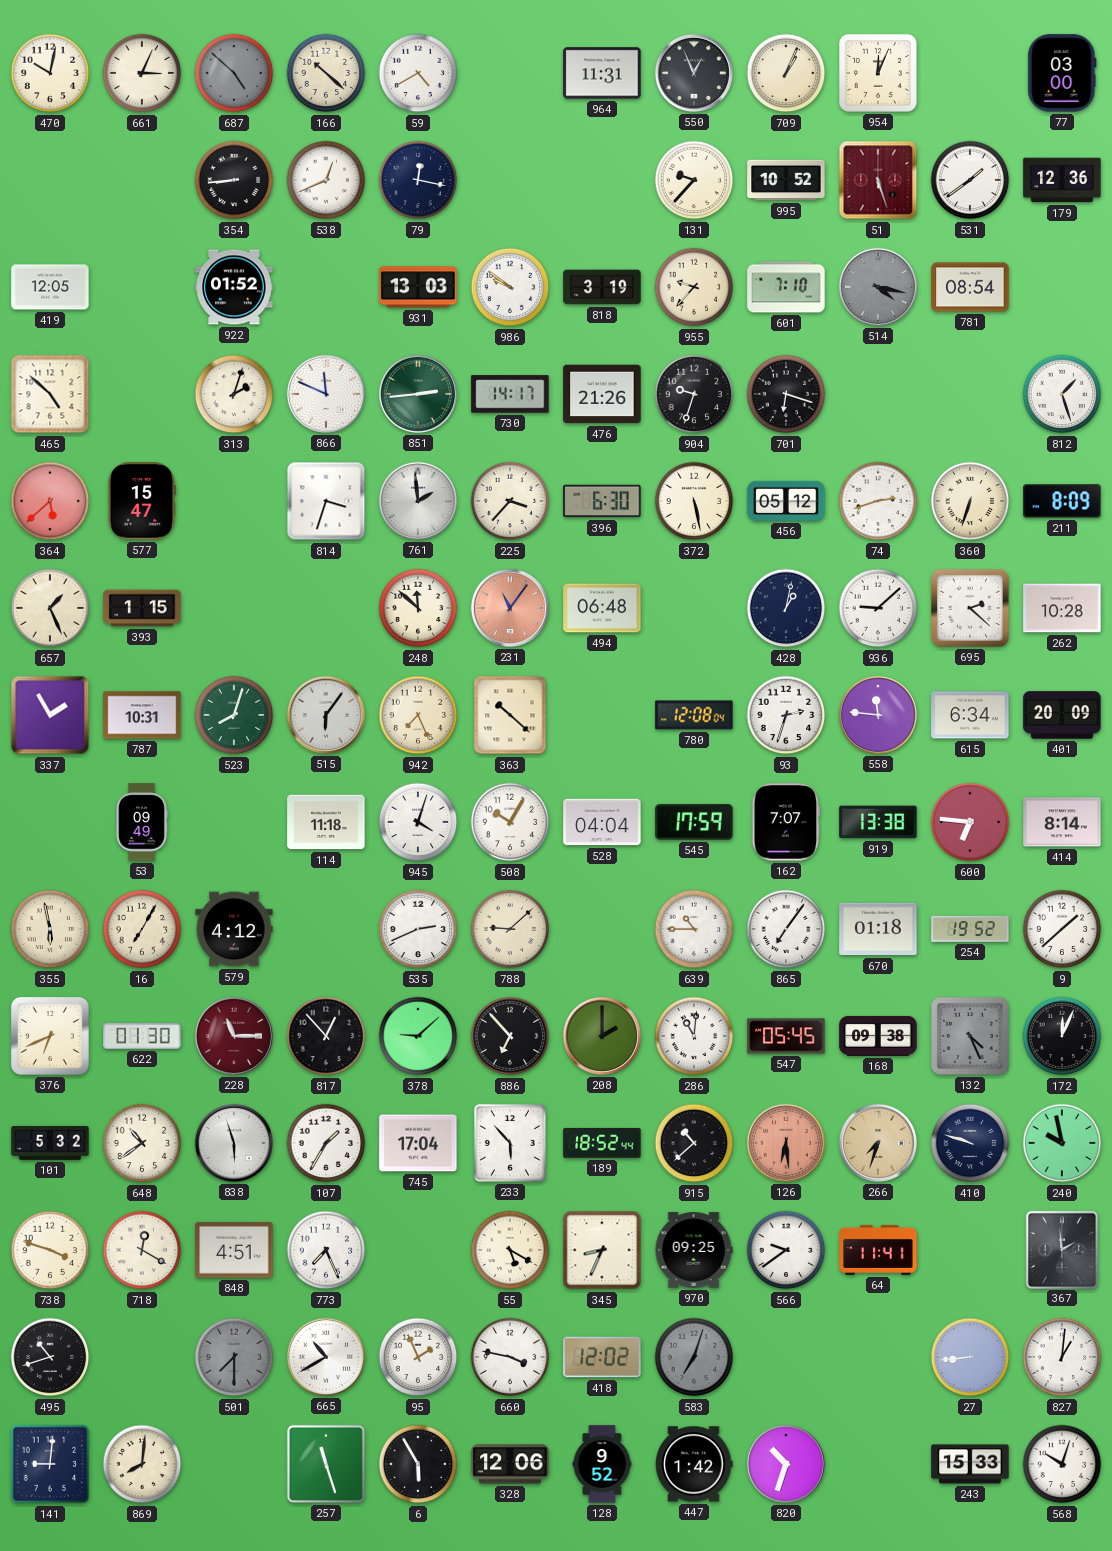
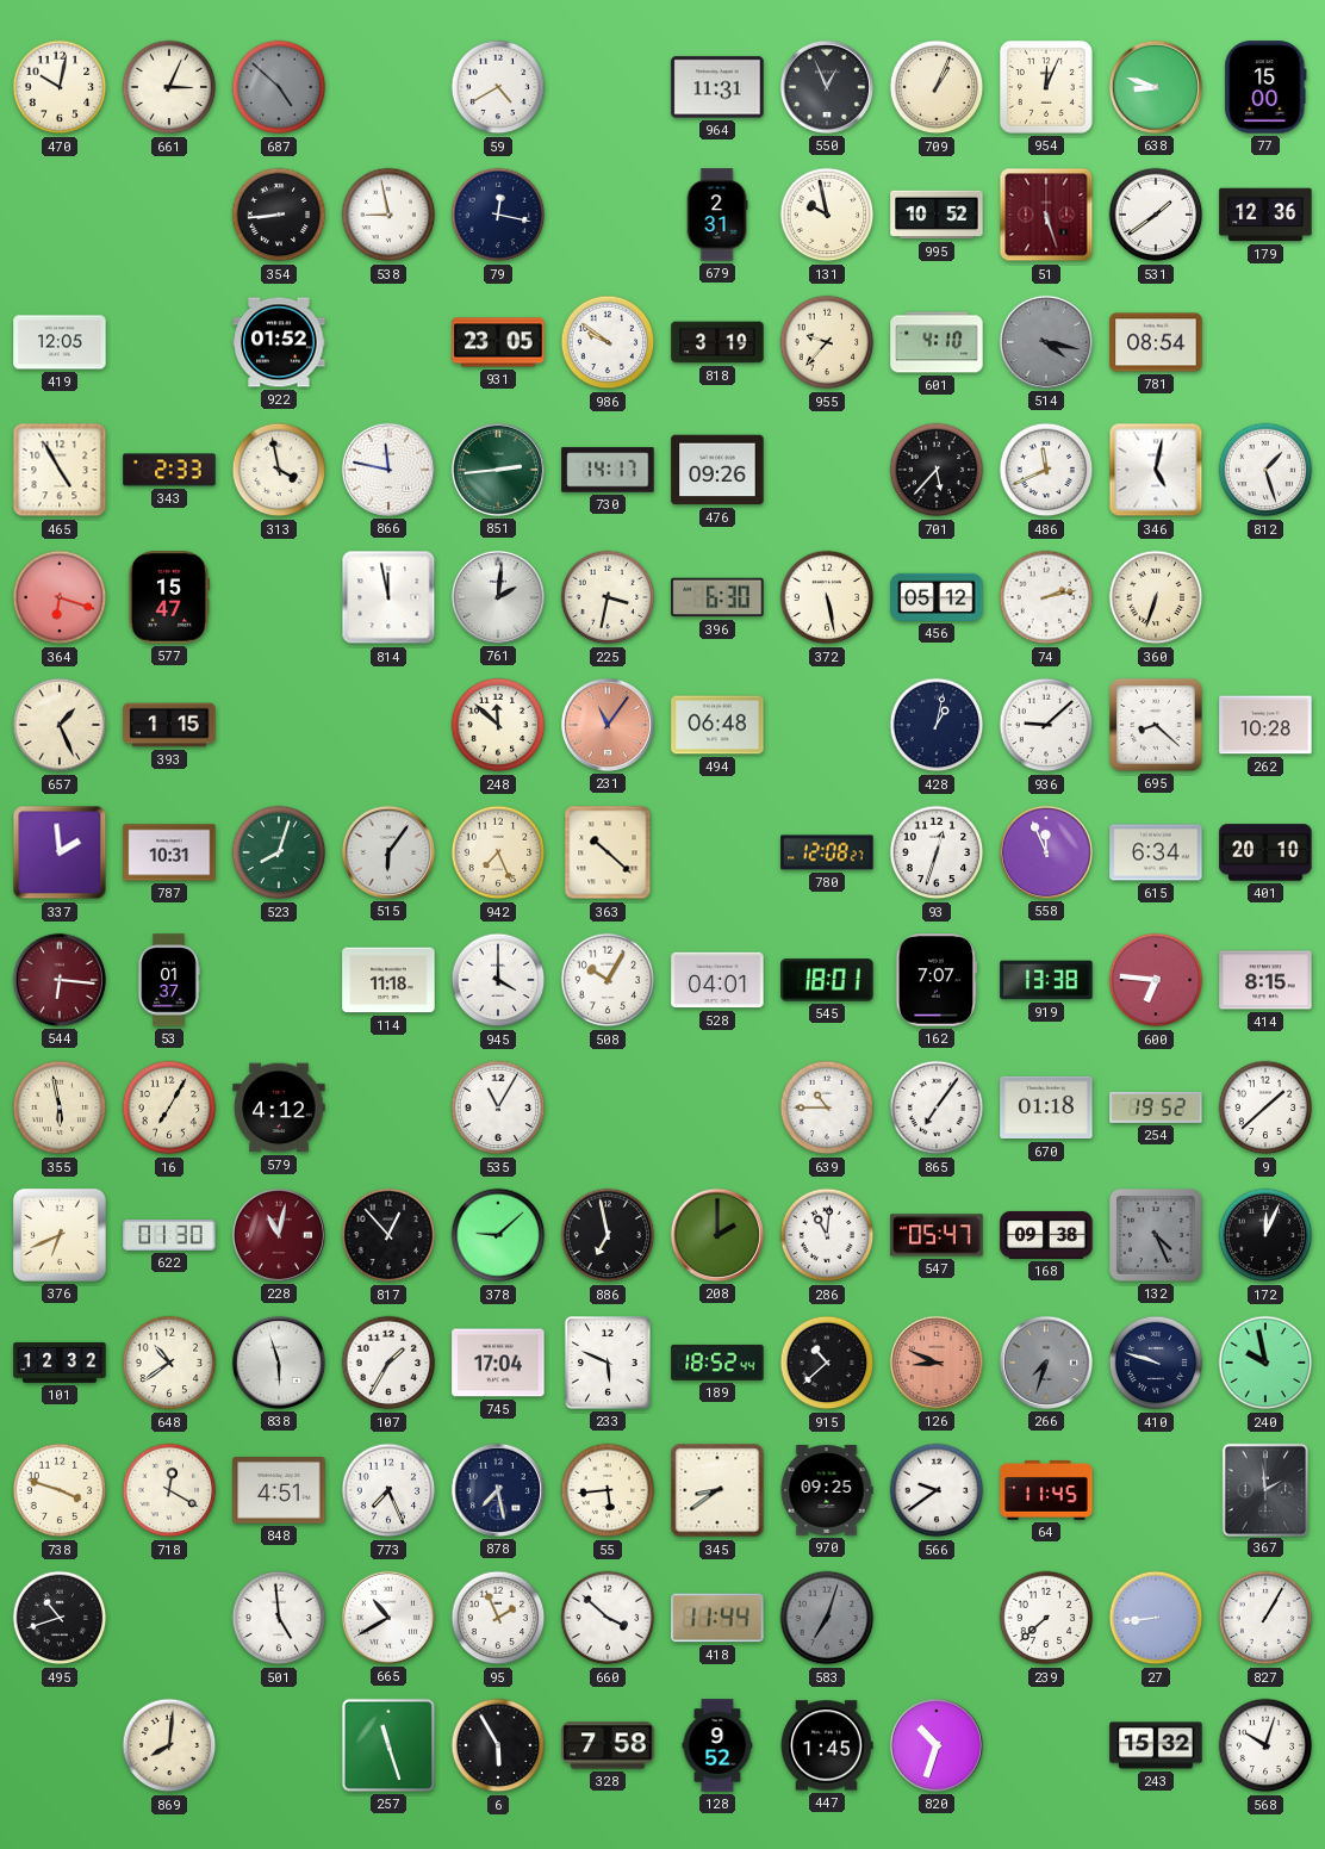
166: 10:22 -> none (326, 73)
638: none -> 8:48 (1156, 87)
77: 03:00 -> 15:00 (1265, 87)
538: 12:41 -> 8:58 (388, 215)
679: none -> 2:31 (717, 215)
131: 9:37 -> 9:58 (827, 215)
931: 13:03 -> 23:05 (498, 342)
601: 7:10 -> 4:10 (937, 342)
465: 4:52 -> 4:55 (60, 470)
343: none -> 2:33 (169, 470)
313: 2:03 -> 3:58 (279, 470)
866: 11:49 -> 11:47 (388, 470)
476: 21:26 -> 09:26 (717, 470)
904: 9:33 -> none (694, 394)
701: 6:18 -> 5:37 (937, 470)
486: none -> 11:41 (1046, 470)
346: none -> 5:02 (1156, 470)
364: 5:38 -> 6:18 (60, 597)
814: 3:33 -> 11:58 (388, 597)
761: 1:59 -> 2:01 (498, 597)
225: 3:37 -> 3:32 (608, 597)
74: 2:42 -> 2:13 (1046, 597)
211: 8:09 -> none (1062, 501)
695: 2:22 -> 8:22 (1156, 725)
337: 1:55 -> 1:59 (60, 852)
780: 12:08:04 -> 12:08:27 (827, 852)
93: 2:33 -> 12:33 (937, 852)
558: 11:46 -> 11:56 (1046, 852)
401: 20:09 -> 20:10 (1265, 852)
544: none -> 6:16 (60, 980)
53: 09:49 -> 01:37 (169, 980)
945: 4:03 -> 4:00 (498, 980)
528: 04:04 -> 04:01 (717, 980)
545: 17:59 -> 18:01 (827, 980)
414: 8:14 -> 8:15 (1265, 980)
535: 2:41 -> 11:05 (498, 1107)
788: 9:08 -> none (510, 929)
228: 11:15 -> 11:02 (279, 1235)
886: 6:53 -> 6:58 (608, 1235)
547: 05:45 -> 05:47 (937, 1235)
101: 5:32 -> 12:32 (60, 1363)
233: 5:53 -> 5:49 (608, 1363)
126: 6:29 -> 8:49 (937, 1363)
266 dial: champagne -> grey (1046, 1363)
878: none -> 7:28 (498, 1490)
55: 5:20 -> 5:44 (608, 1490)
345: 8:34 -> 8:39 (717, 1490)
64: 11:41 -> 11:45 (1046, 1490)
501: 7:30 -> 4:59 (279, 1618)
501 dial: grey -> white (279, 1618)
660: 3:47 -> 3:52 (608, 1618)
418: 12:02 -> 11:44 (717, 1618)
239: none -> 7:38 (1046, 1618)
827: 1:01 -> 1:05 (1265, 1618)
141: 9:01 -> none (50, 1464)
328: 12:06 -> 7:58 (608, 1745)
447: 1:42 -> 1:45 (827, 1745)
243: 15:33 -> 15:32 (1156, 1745)
